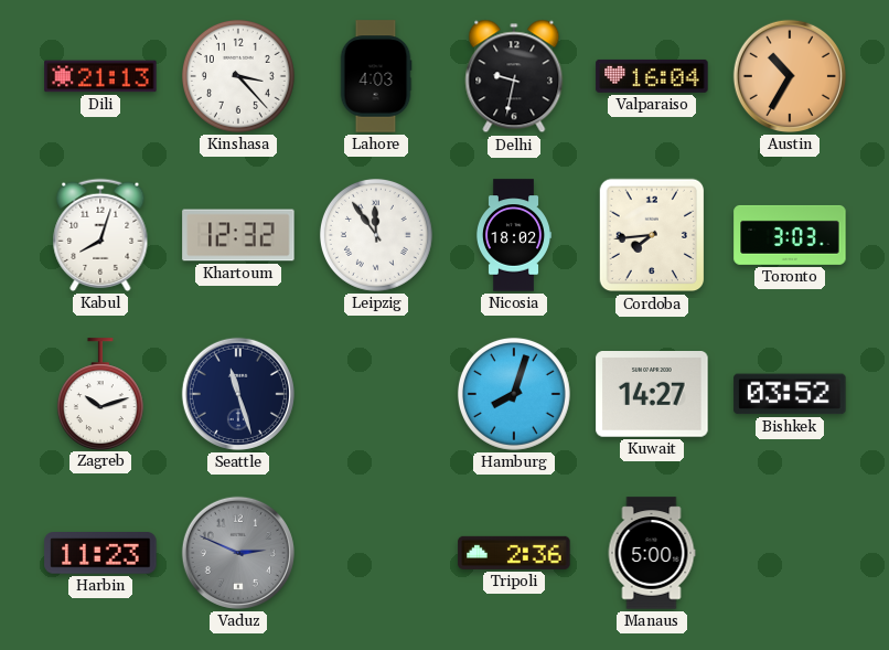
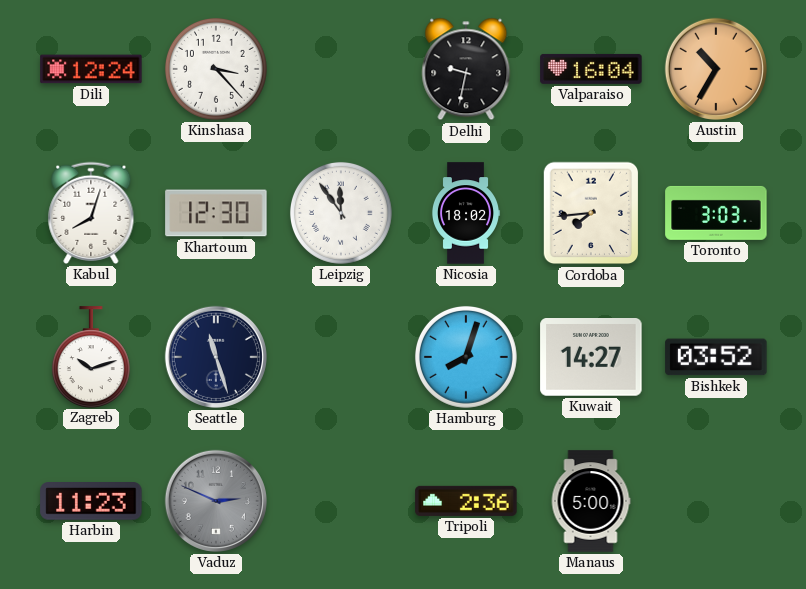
Dili: 21:13 -> 12:24 (91, 69)
Lahore: 4:03 -> none (376, 76)
Khartoum: 12:32 -> 12:30 (216, 213)
